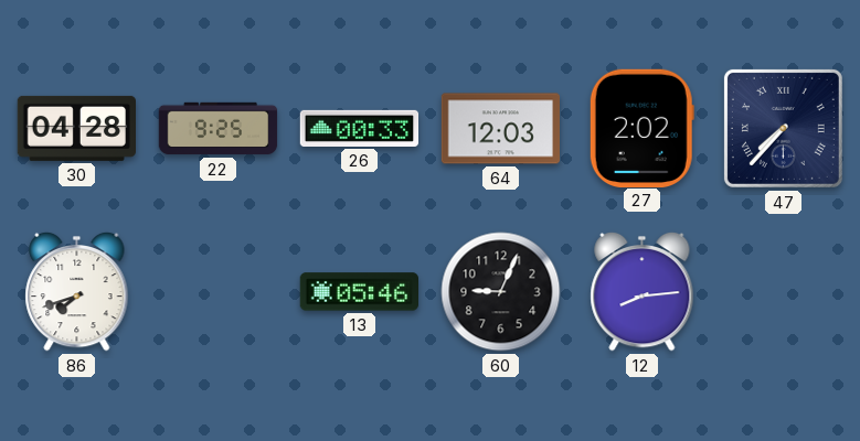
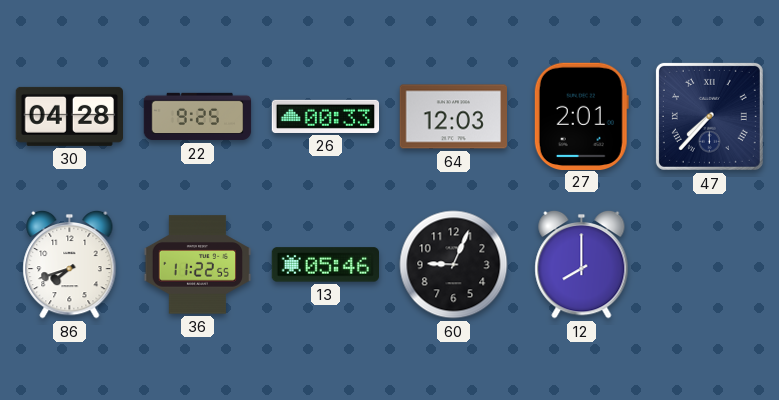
27: 2:02 -> 2:01 (581, 116)
36: none -> 11:22 (198, 265)
12: 8:14 -> 8:00 (582, 264)
